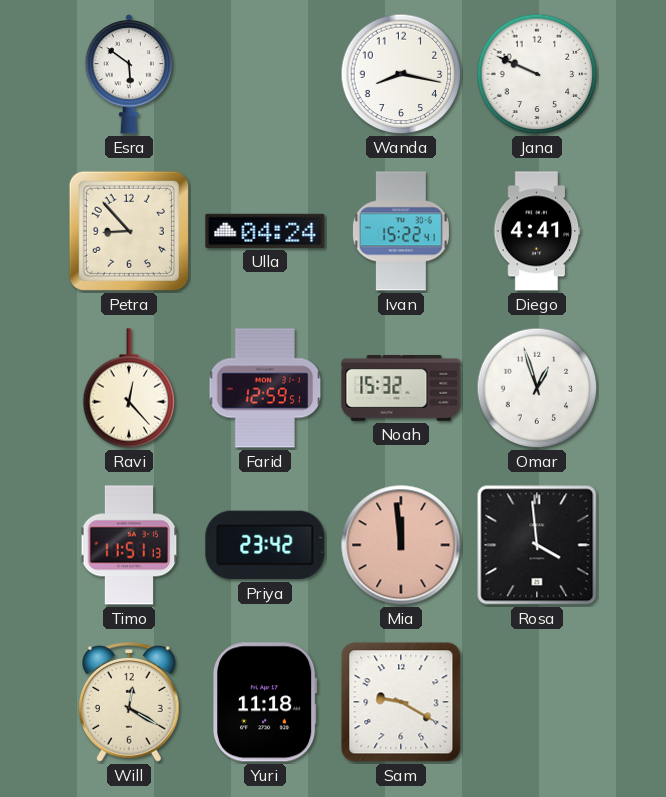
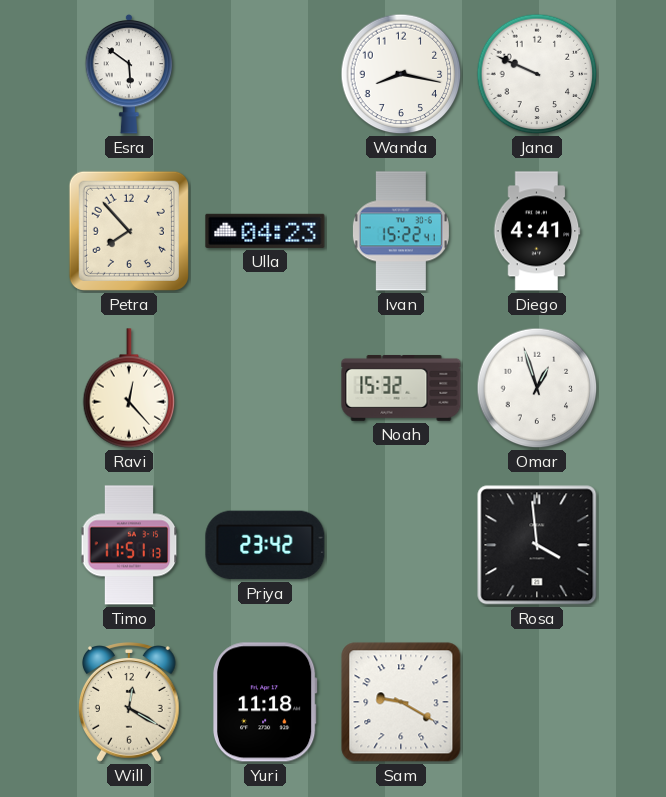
Petra: 8:53 -> 7:53 (129, 231)
Ulla: 04:24 -> 04:23 (265, 231)
Farid: 12:59 -> none (265, 388)
Mia: 11:59 -> none (401, 545)
